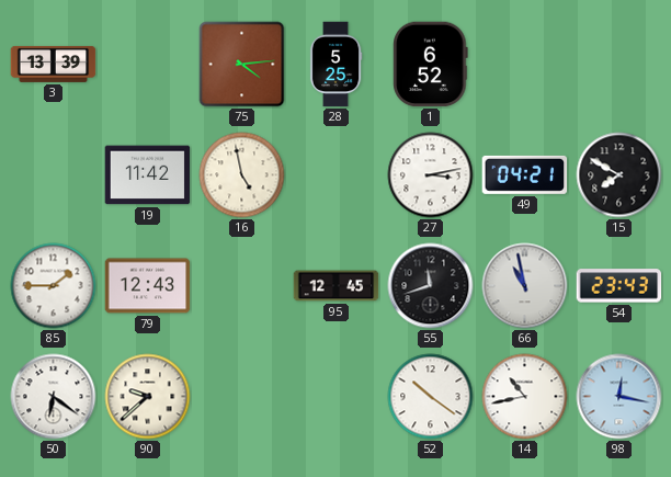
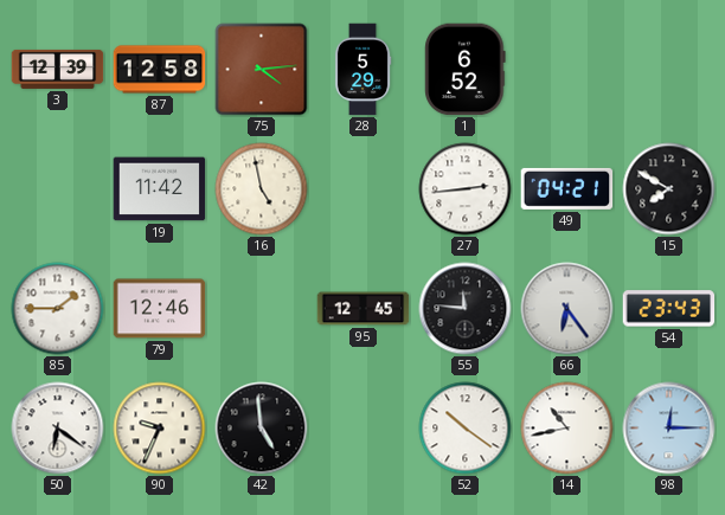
3: 13:39 -> 12:39 (58, 69)
87: none -> 12:58 (160, 70)
28: 5:25 -> 5:29 (362, 70)
27: 3:13 -> 2:44 (466, 189)
79: 12:43 -> 12:46 (160, 309)
55: 11:42 -> 11:46 (466, 309)
66: 10:58 -> 6:24 (567, 309)
90: 9:38 -> 9:34 (160, 429)
42: none -> 4:59 (262, 429)
98: 12:17 -> 12:15 (669, 429)
